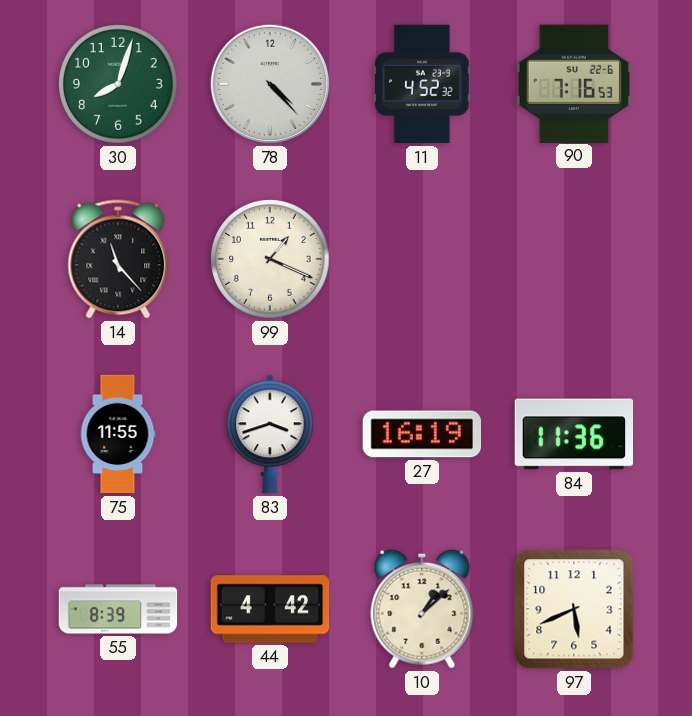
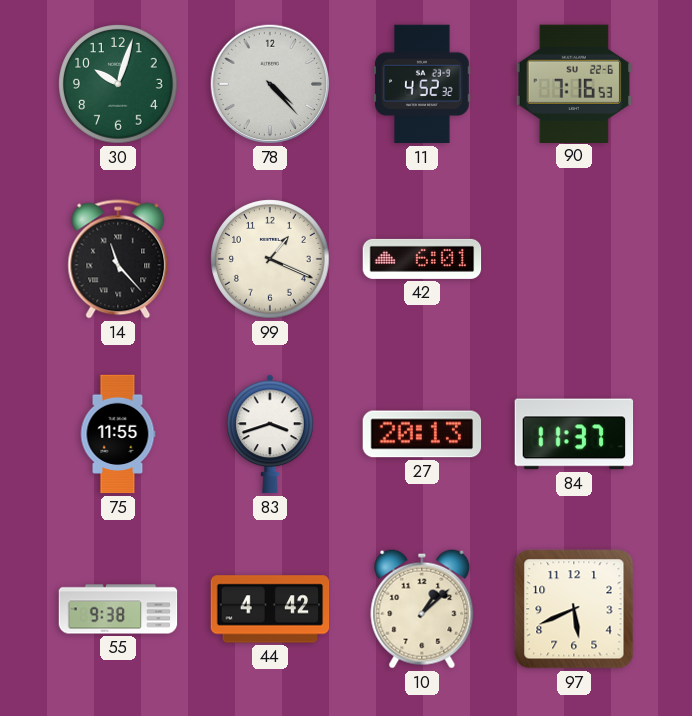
30: 8:03 -> 10:03 (118, 84)
42: none -> 6:01 (422, 259)
27: 16:19 -> 20:13 (422, 434)
84: 11:36 -> 11:37 (574, 434)
55: 8:39 -> 9:38 (118, 609)
